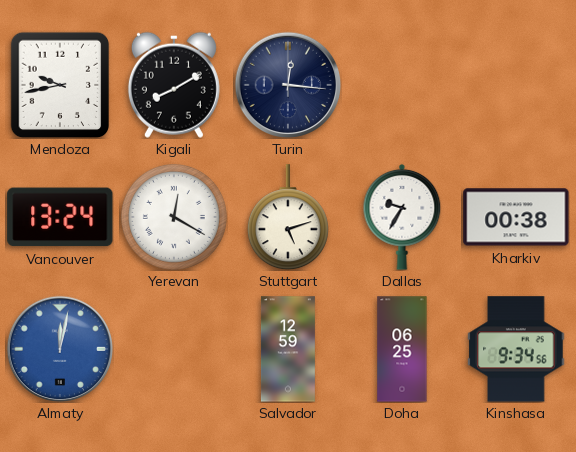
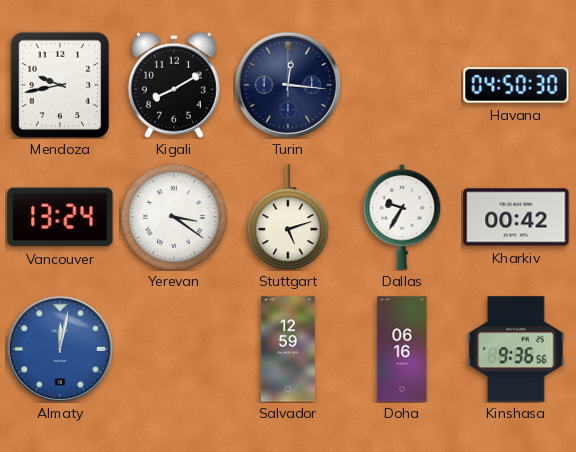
Havana: none -> 04:50 (516, 85)
Yerevan: 12:20 -> 3:21 (174, 217)
Kharkiv: 00:38 -> 00:42 (516, 217)
Doha: 06:25 -> 06:16 (402, 349)
Kinshasa: 9:34 -> 9:36 (516, 349)
